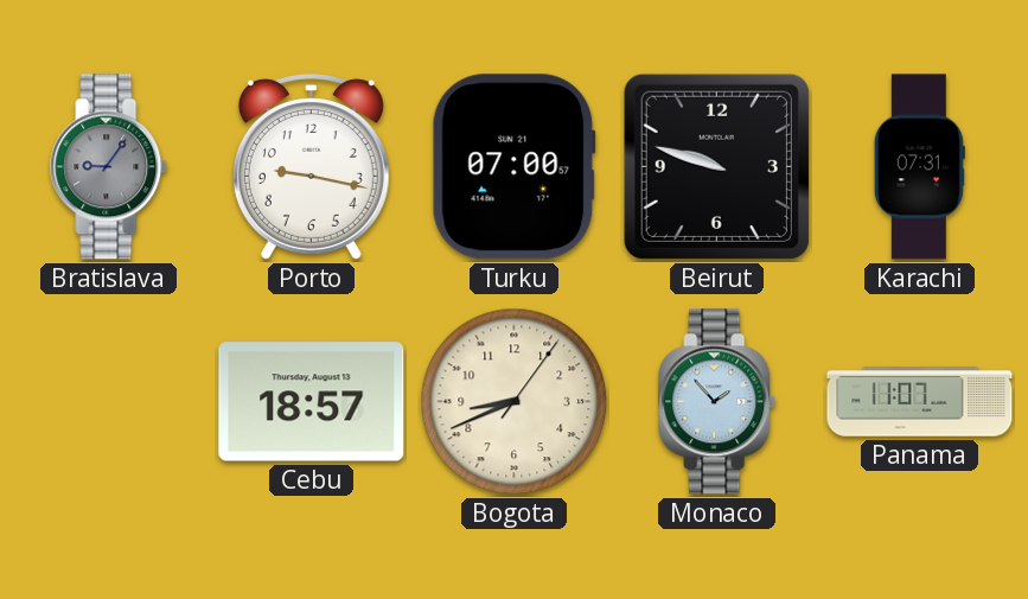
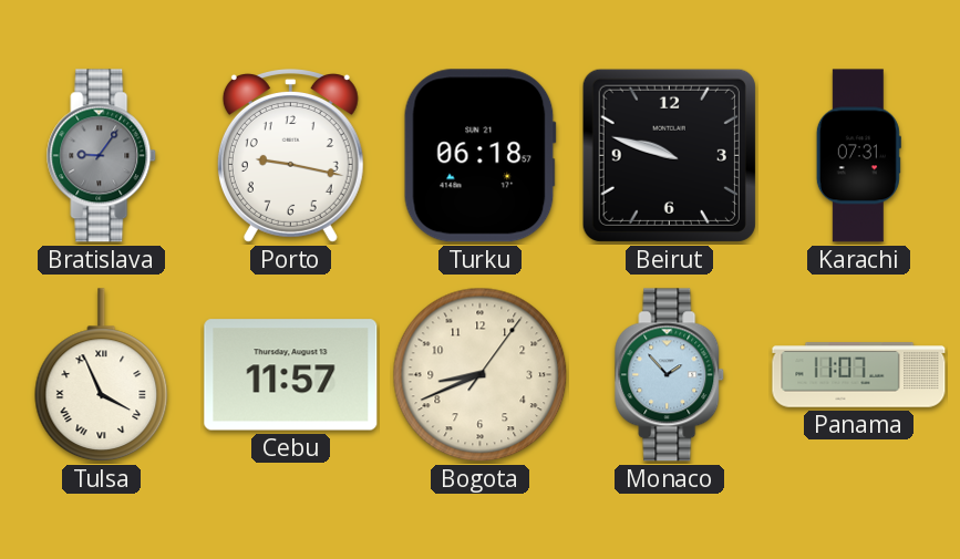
Turku: 07:00 -> 06:18 (479, 156)
Tulsa: none -> 3:56 (102, 375)
Cebu: 18:57 -> 11:57 (291, 375)
